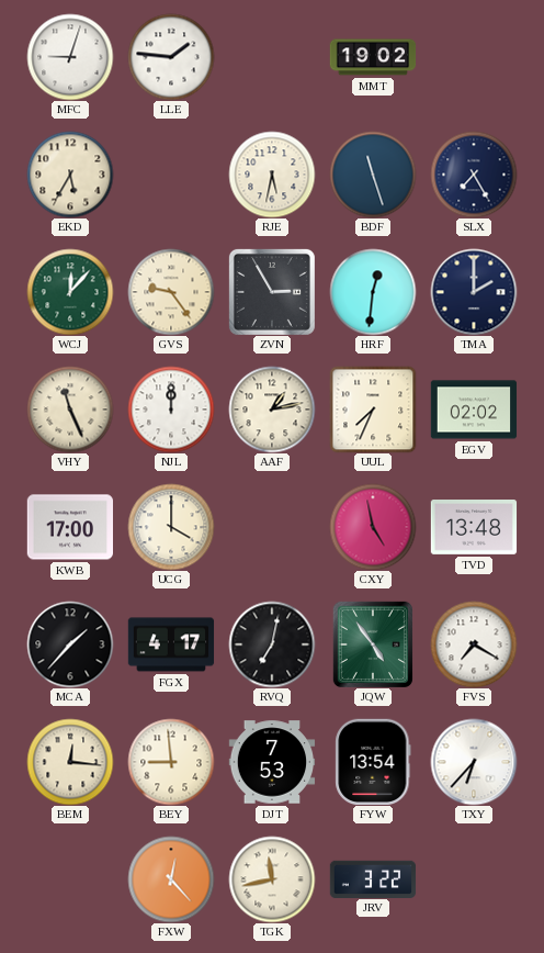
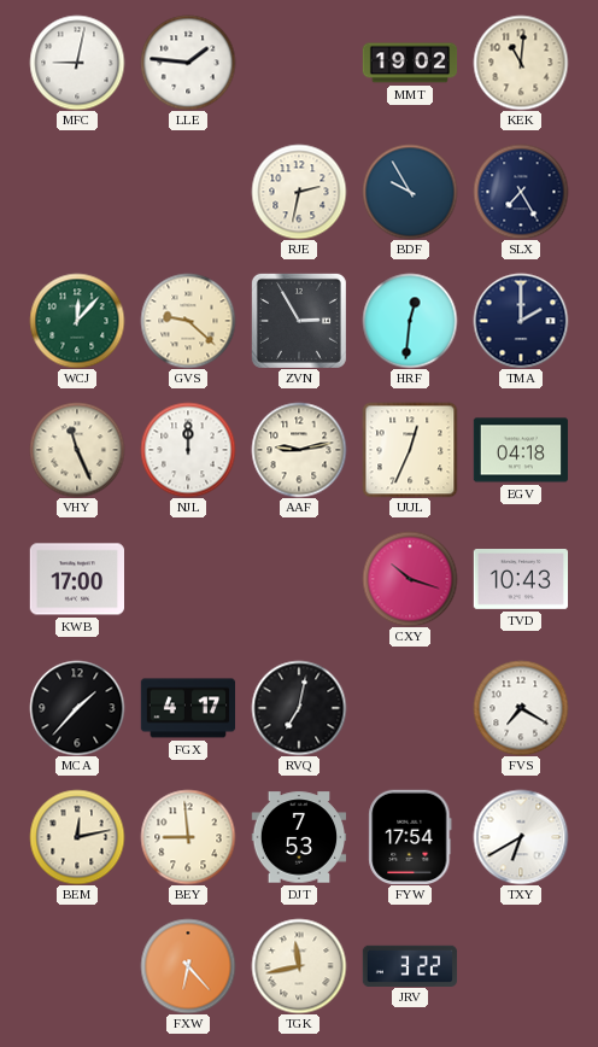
MFC: 9:03 -> 9:02 (77, 63)
KEK: none -> 11:01 (521, 63)
EKD: 5:35 -> none (70, 175)
RJE: 5:32 -> 2:32 (299, 192)
BDF: 11:27 -> 9:55 (410, 192)
GVS: 9:24 -> 9:22 (188, 321)
AAF: 1:13 -> 9:13 (299, 450)
UUL: 7:34 -> 12:34 (410, 450)
EGV: 02:02 -> 04:18 (521, 450)
UCG: 4:00 -> none (171, 527)
CXY: 4:58 -> 10:18 (410, 579)
TVD: 13:48 -> 10:43 (521, 580)
JQW: 4:54 -> none (373, 644)
BEM: 12:16 -> 12:13 (77, 837)
FYW: 13:54 -> 17:54 (410, 836)
TXY: 6:37 -> 6:40 (521, 837)
FXW: 12:23 -> 6:23 (188, 966)
